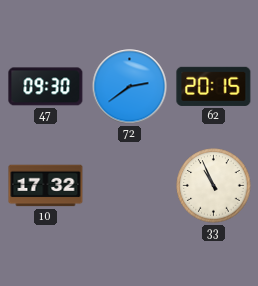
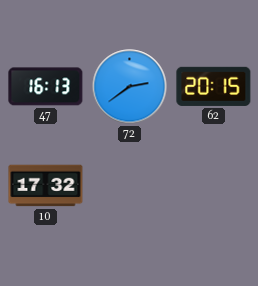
47: 09:30 -> 16:13 (46, 87)
33: 10:56 -> none (214, 186)
